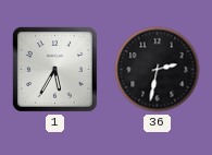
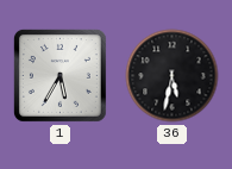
36: 2:32 -> 5:32 (173, 76)
